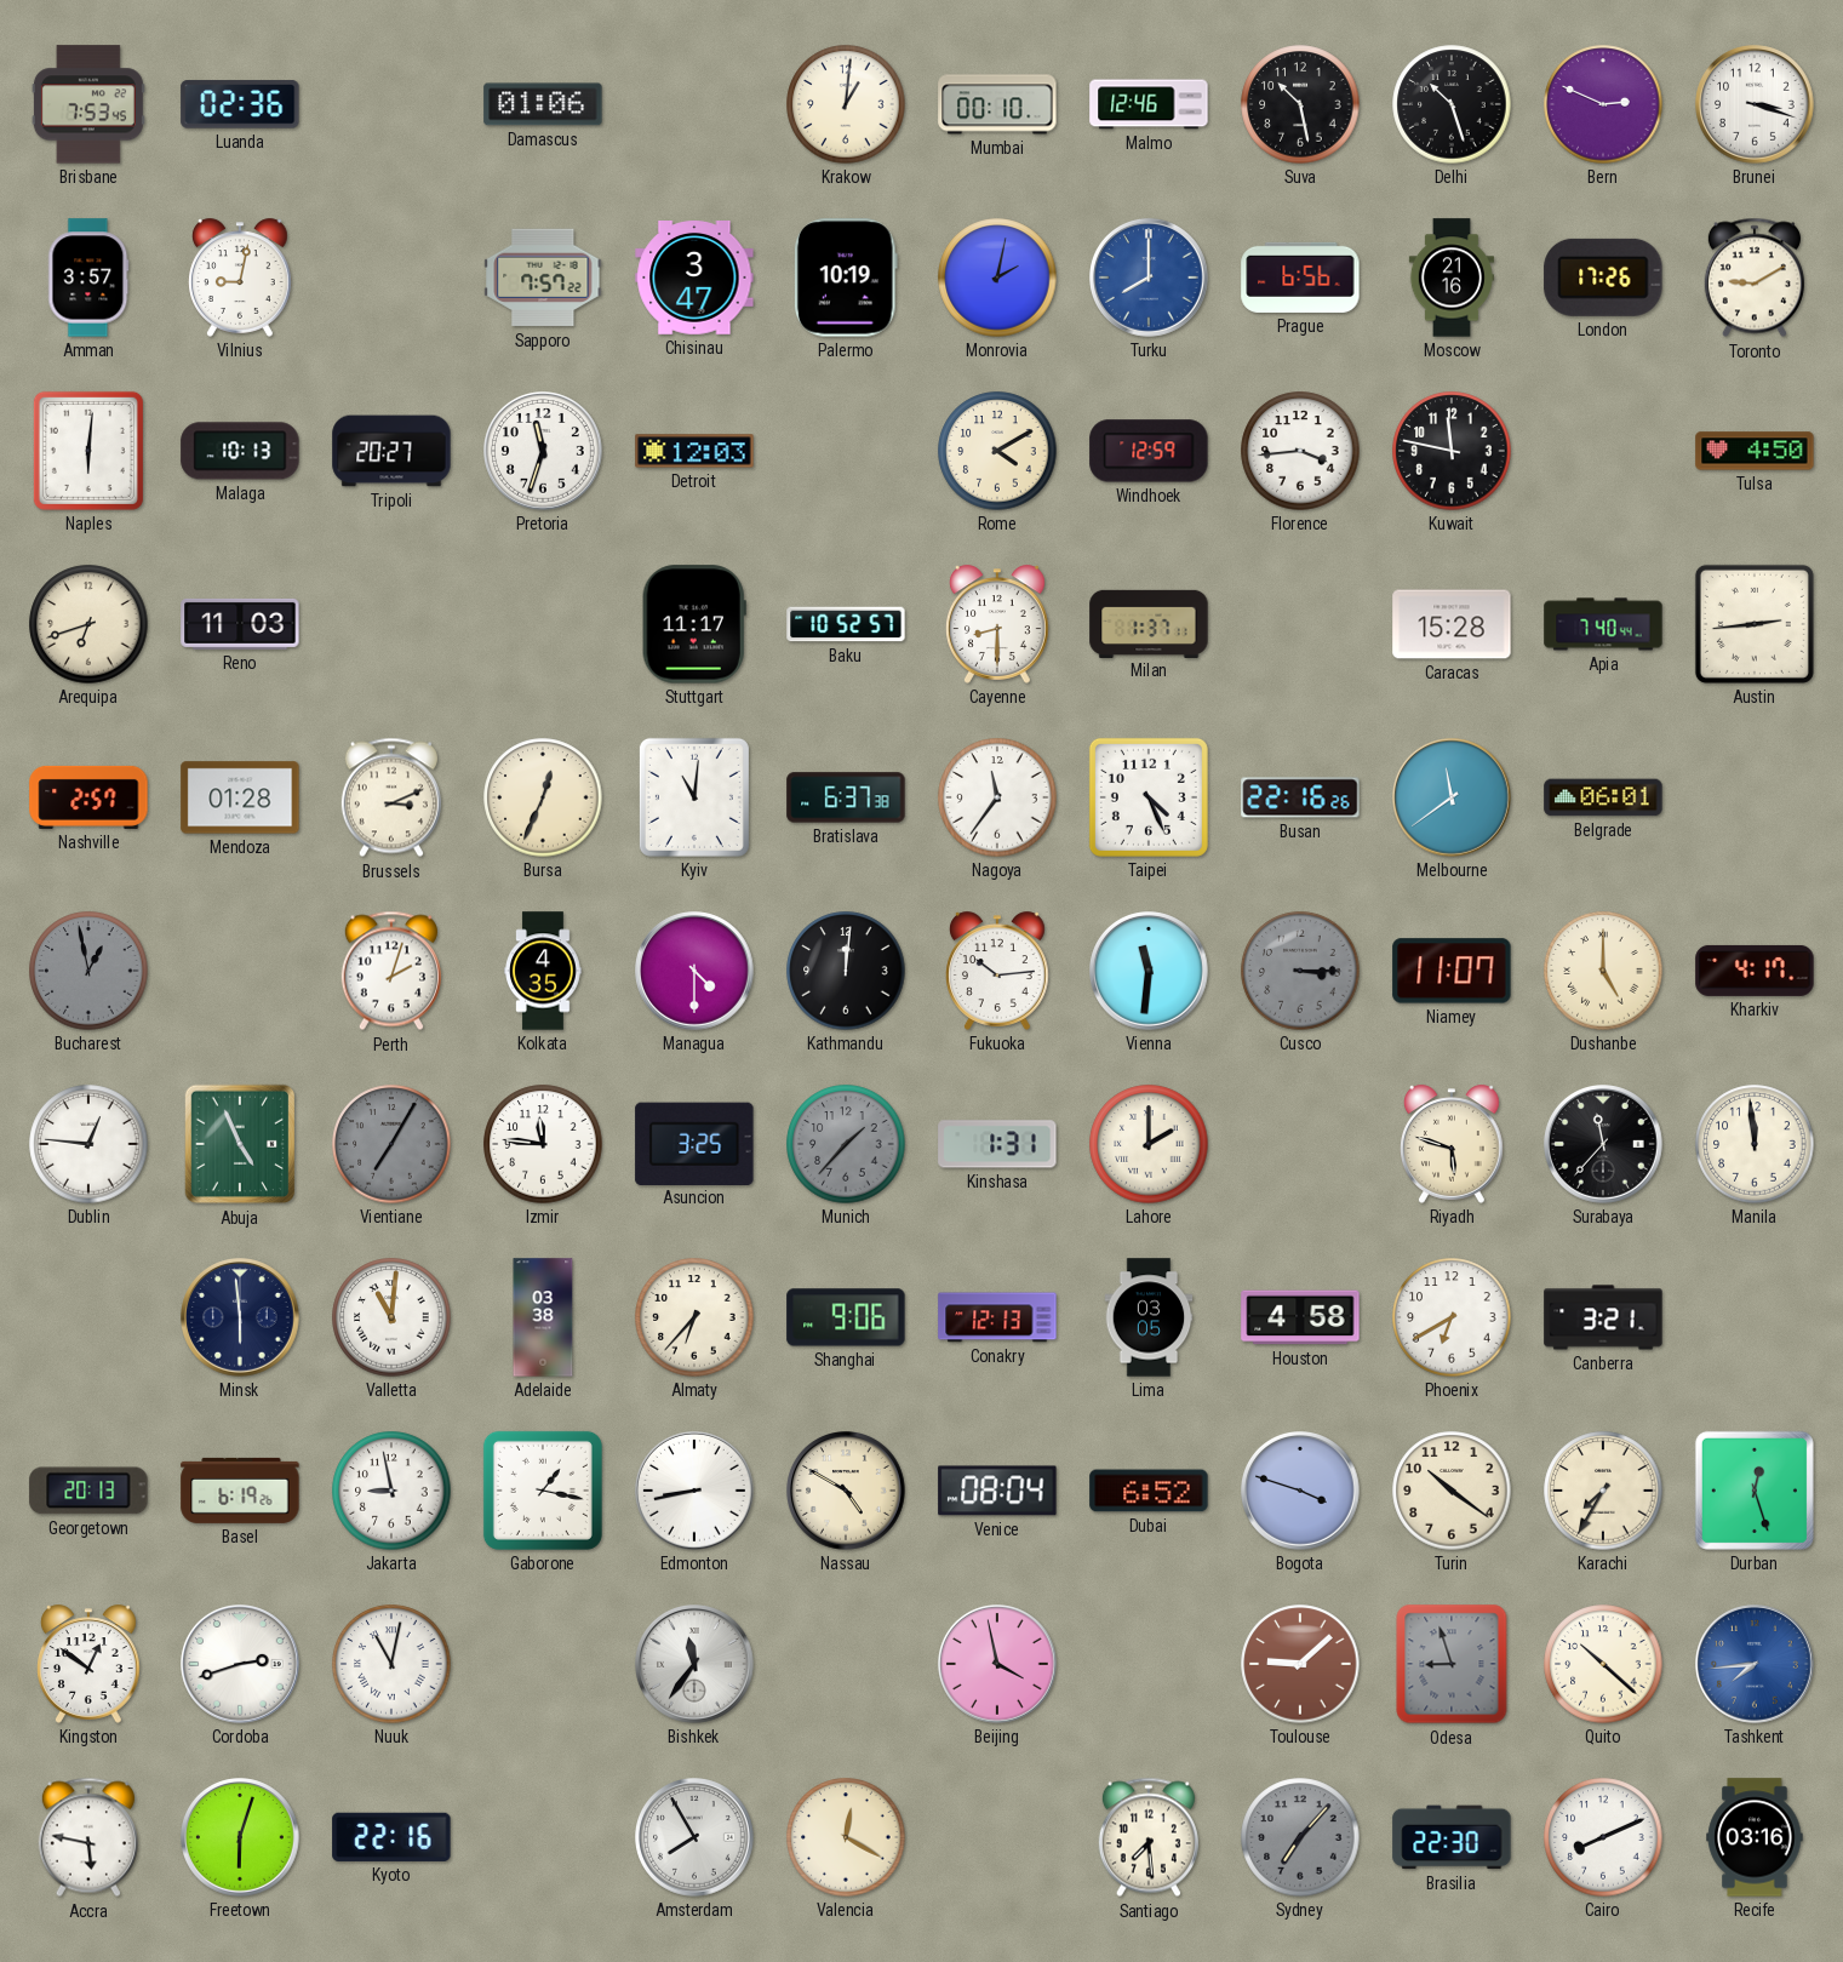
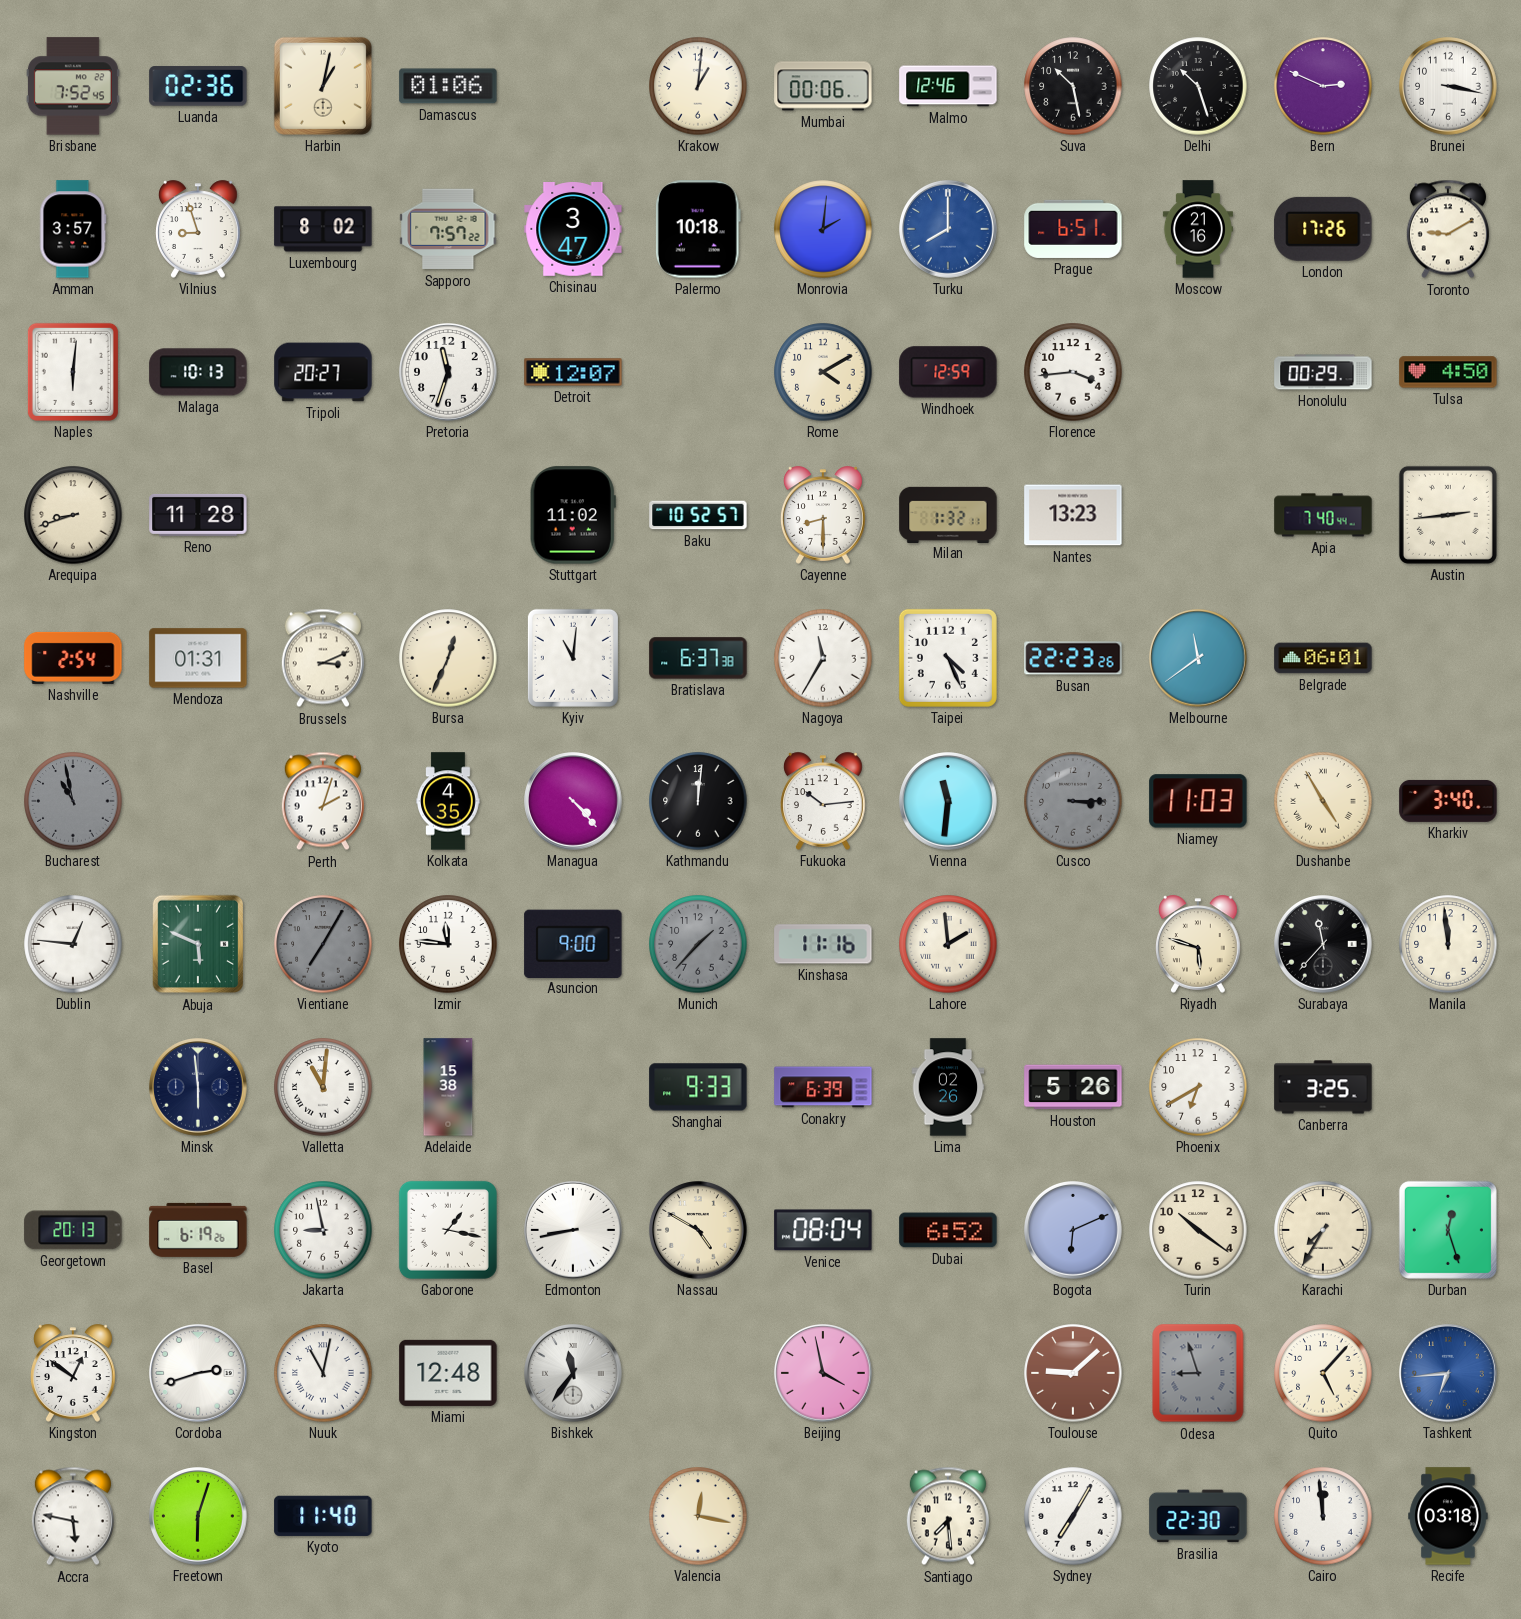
Brisbane: 7:53 -> 7:52 (73, 86)
Harbin: none -> 1:02 (323, 86)
Mumbai: 00:10 -> 00:06 (823, 86)
Brunei: 3:18 -> 3:17 (1449, 87)
Vilnius: 9:02 -> 8:57 (199, 229)
Luxembourg: none -> 8:02 (323, 229)
Palermo: 10:19 -> 10:18 (698, 229)
Monrovia: 2:02 -> 2:01 (823, 229)
Prague: 6:56 -> 6:51 (1073, 229)
Detroit: 12:03 -> 12:07 (573, 372)
Kuwait: 11:47 -> none (1452, 451)
Honolulu: none -> 00:29 (1323, 372)
Arequipa: 6:42 -> 8:42 (73, 515)
Reno: 11:03 -> 11:28 (198, 515)
Stuttgart: 11:17 -> 11:02 (573, 515)
Milan: 1:37 -> 1:32 (948, 514)
Nantes: none -> 13:23 (1073, 515)
Caracas: 15:28 -> none (1452, 624)
Nashville: 2:57 -> 2:54 (73, 658)
Mendoza: 01:28 -> 01:31 (198, 658)
Nagoya: 11:36 -> 11:35 (823, 658)
Busan: 22:16 -> 22:23 (1073, 658)
Bucharest: 12:58 -> 10:58 (73, 801)
Managua: 4:30 -> 4:23 (574, 802)
Niamey: 11:07 -> 11:03 (1198, 801)
Dushanbe: 5:00 -> 4:55 (1323, 801)
Kharkiv: 4:17 -> 3:40 (1448, 801)
Abuja: 4:56 -> 5:49 (197, 944)
Asuncion: 3:25 -> 9:00 (573, 943)
Kinshasa: 1:31 -> 11:16 (823, 944)
Lahore: 2:00 -> 1:59 (948, 944)
Adelaide: 03:38 -> 15:38 (448, 1087)
Almaty: 6:37 -> none (694, 1317)
Shanghai: 9:06 -> 9:33 (698, 1087)
Conakry: 12:13 -> 6:39 (823, 1087)
Lima: 03:05 -> 02:26 (948, 1087)
Houston: 4:58 -> 5:26 (1073, 1087)
Canberra: 3:21 -> 3:25 (1323, 1087)
Bogota: 3:48 -> 6:11 (1074, 1231)
Miami: none -> 12:48 (448, 1373)
Quito: 10:22 -> 5:07 (1323, 1373)
Tashkent: 7:44 -> 6:44 (1449, 1374)
Kyoto: 22:16 -> 11:40 (323, 1516)
Amsterdam: 7:55 -> none (696, 1838)
Valencia: 12:20 -> 12:17 (698, 1516)
Sydney: 7:07 -> 7:05 (1073, 1516)
Sydney dial: grey -> white (1073, 1516)
Cairo: 8:11 -> 11:59 (1323, 1516)
Recife: 03:16 -> 03:18 (1448, 1516)
